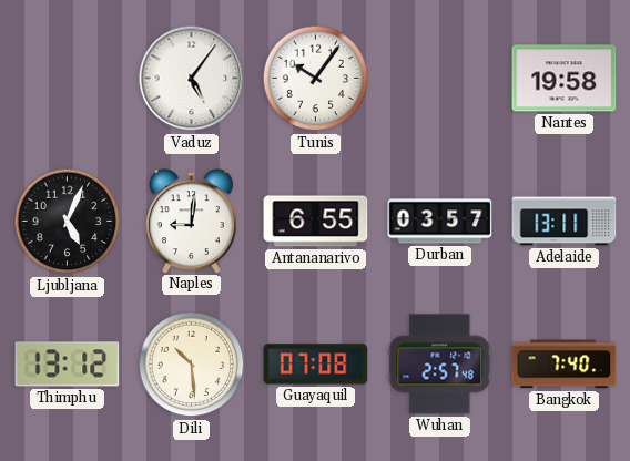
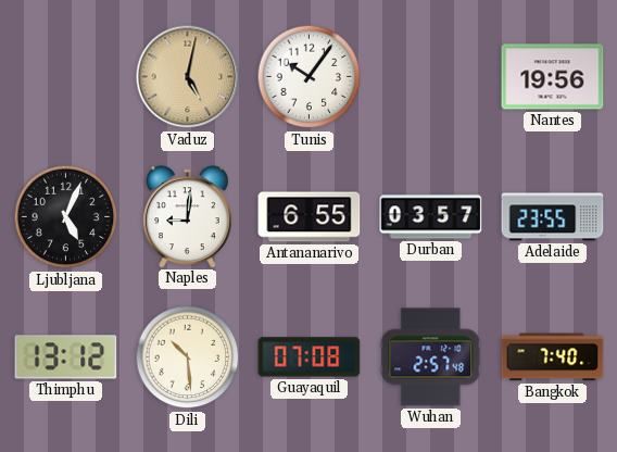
Vaduz: 5:06 -> 5:02 (188, 77)
Vaduz dial: white -> champagne (188, 77)
Nantes: 19:58 -> 19:56 (553, 77)
Adelaide: 13:11 -> 23:55 (553, 217)
